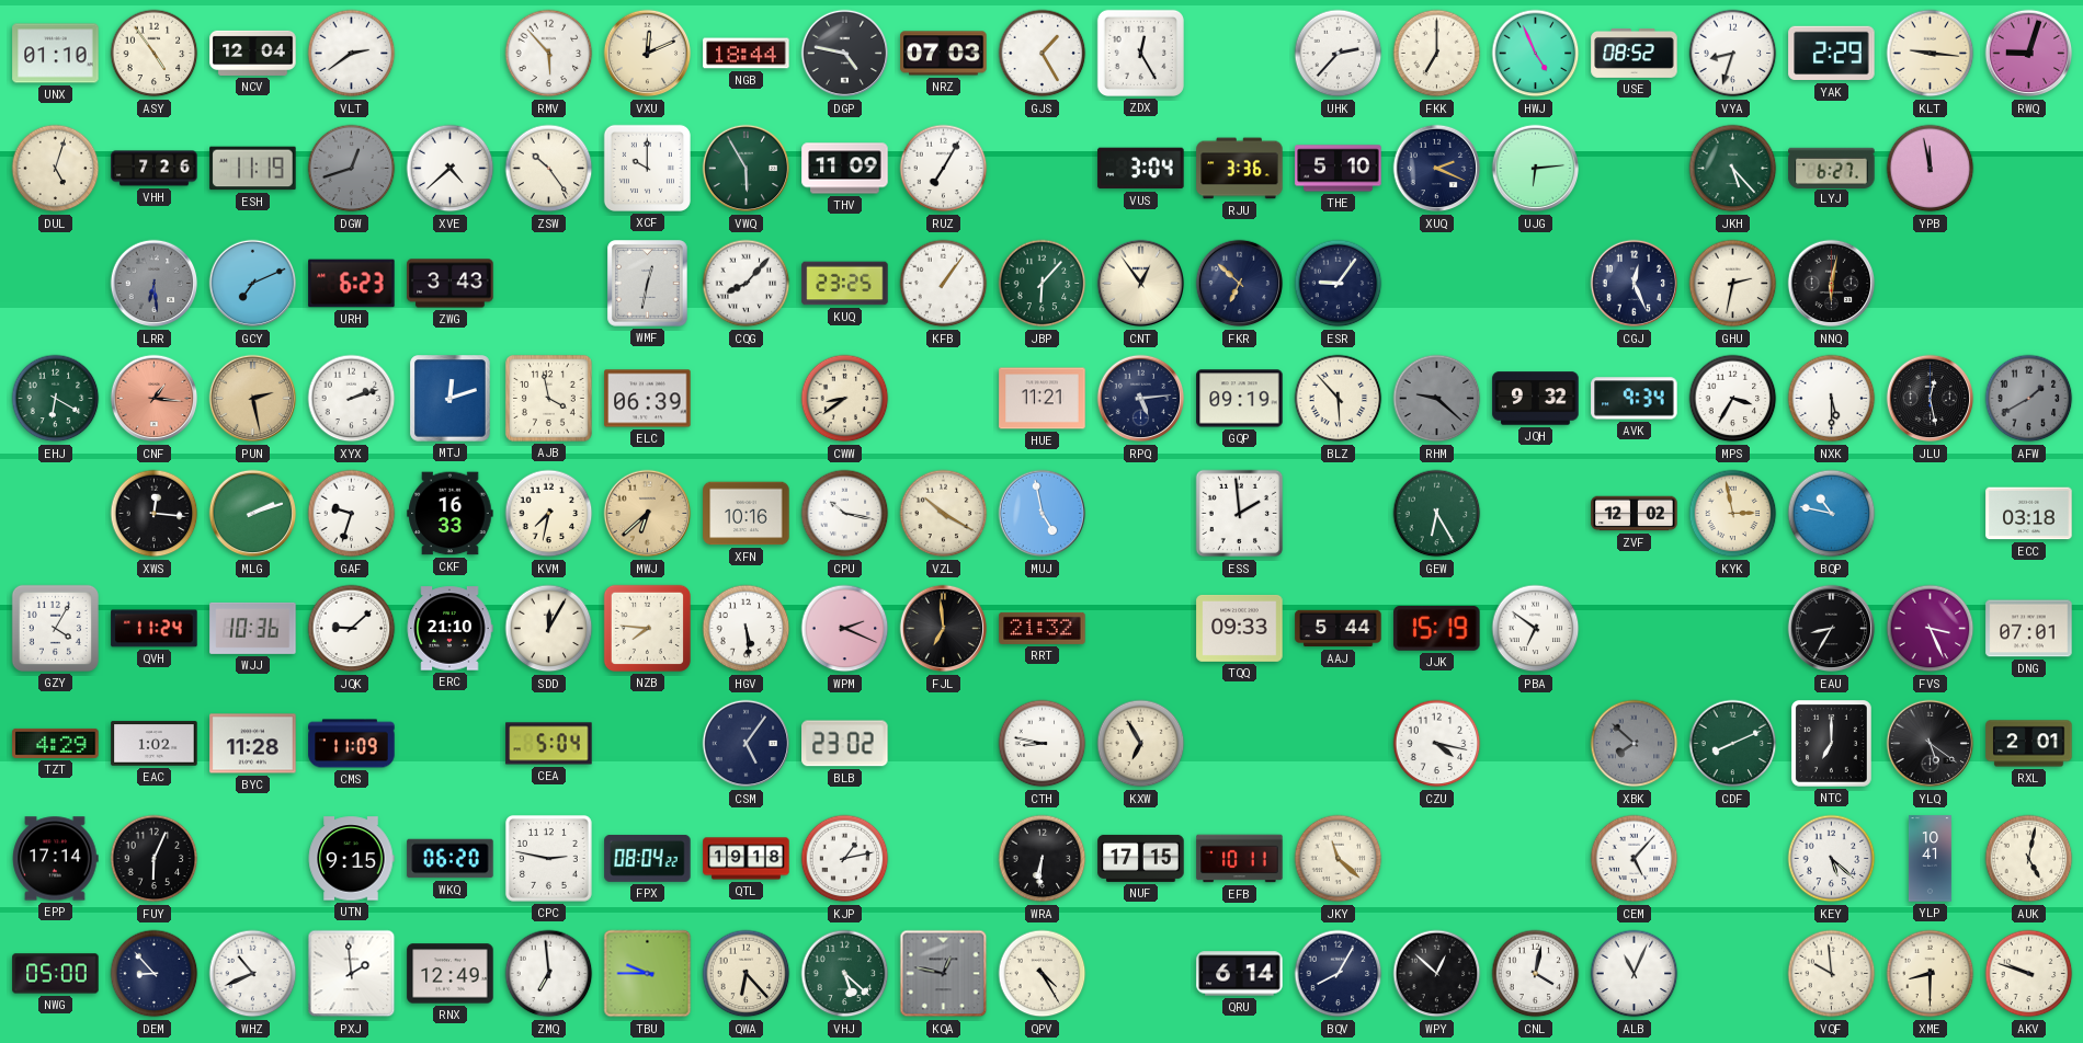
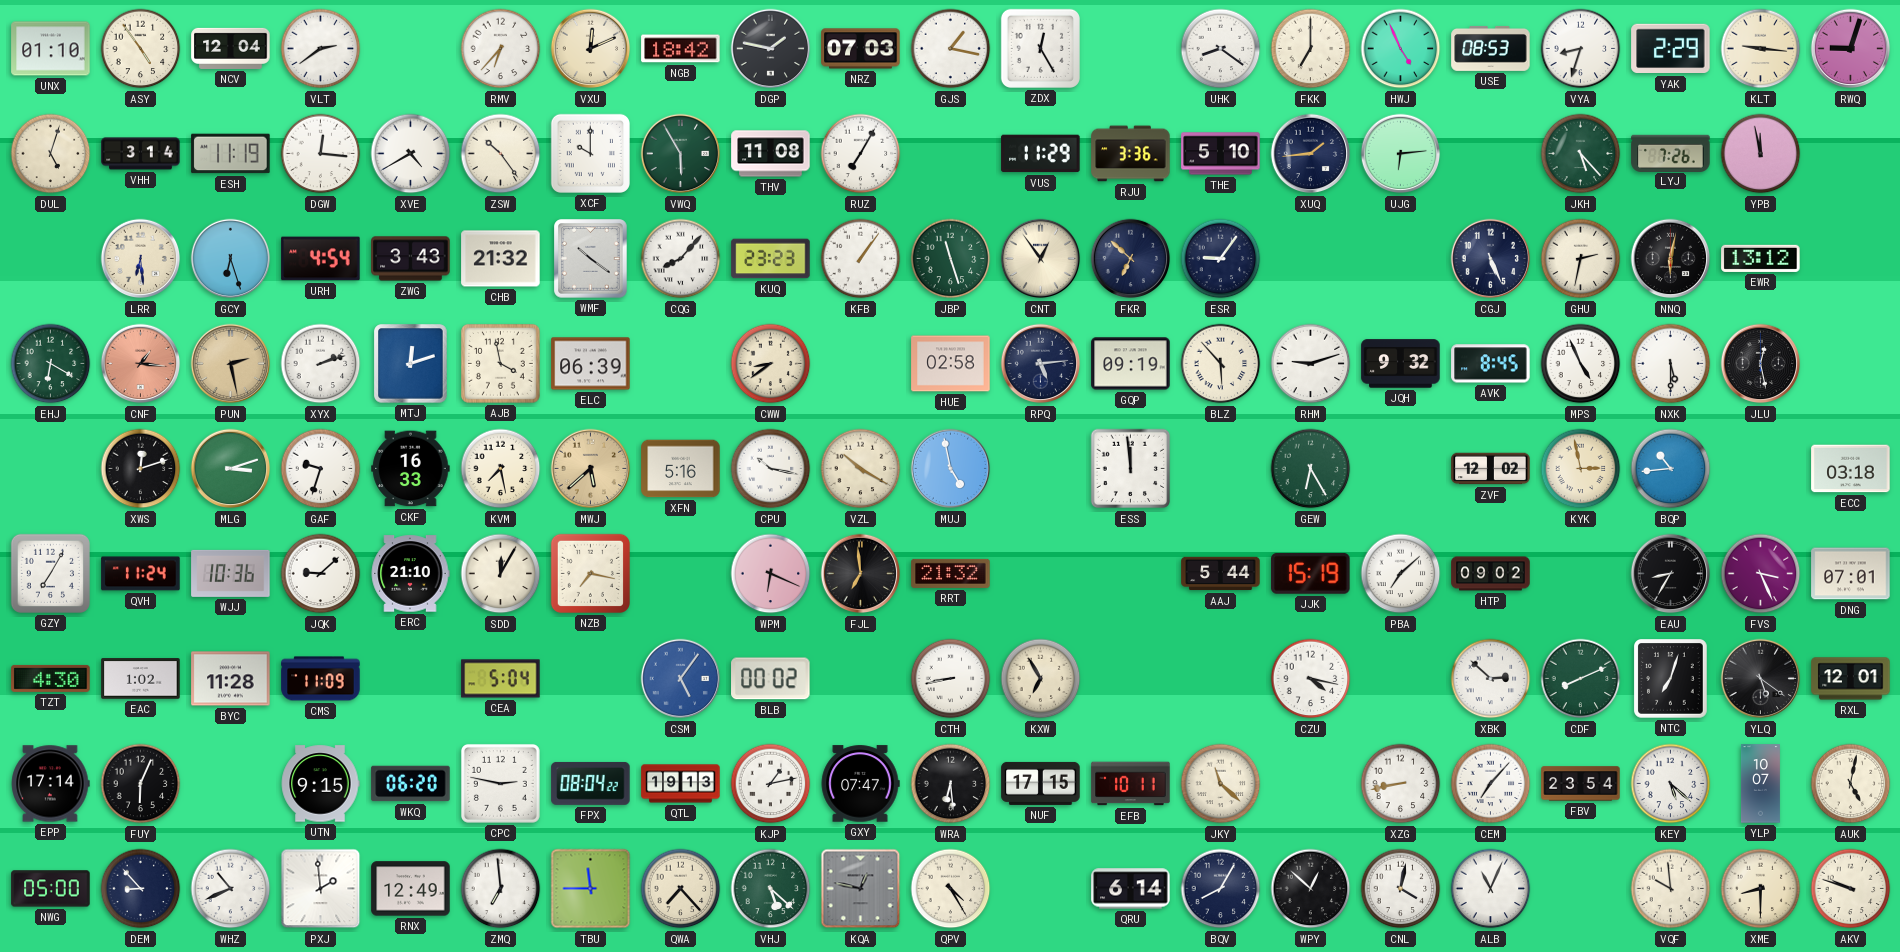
RMV: 5:53 -> 6:37 (501, 49)
NGB: 18:44 -> 18:42 (681, 49)
DGP: 4:47 -> 1:47 (771, 49)
GJS: 1:25 -> 1:17 (951, 49)
UHK: 2:37 -> 8:21 (1221, 49)
USE: 08:52 -> 08:53 (1491, 48)
VHH: 7:26 -> 3:14 (141, 154)
DGW: 12:42 -> 12:16 (321, 154)
DGW dial: grey -> white (321, 154)
XVE: 4:38 -> 4:40 (411, 154)
THV: 11:09 -> 11:08 (771, 154)
VUS: 3:04 -> 11:29 (1041, 154)
XUQ: 2:19 -> 1:44 (1311, 154)
LYJ: 6:27 -> 7:26 (1671, 153)
LRR dial: grey -> cream (141, 259)
GCY: 7:11 -> 6:27 (231, 259)
URH: 6:23 -> 4:54 (321, 259)
CHB: none -> 21:32 (501, 259)
WMF: 12:32 -> 10:21 (591, 259)
KUQ: 23:25 -> 23:23 (771, 259)
JBP: 6:07 -> 11:27 (951, 259)
CGJ: 12:26 -> 5:26 (1491, 259)
EWR: none -> 13:12 (1761, 258)
HUE: 11:21 -> 02:58 (951, 364)
RHM: 9:22 -> 9:12 (1311, 364)
RHM dial: grey -> white (1311, 364)
AVK: 9:34 -> 8:45 (1491, 364)
MPS: 3:35 -> 4:56 (1581, 364)
AFW: 1:40 -> none (2029, 399)
XWS: 12:16 -> 12:12 (141, 469)
MLG: 2:12 -> 3:12 (231, 469)
KVM: 7:32 -> 7:28 (501, 469)
MWJ: 6:38 -> 5:38 (591, 469)
XFN: 10:16 -> 5:16 (681, 469)
ESS: 1:59 -> 11:59 (1131, 469)
BQP: 10:47 -> 10:44 (1671, 469)
GZY: 4:05 -> 7:05 (50, 573)
NZB: 7:46 -> 7:17 (590, 573)
HGV: 5:29 -> none (747, 629)
WPM: 2:19 -> 6:19 (771, 574)
TQQ: 09:33 -> none (1240, 628)
PBA: 6:51 -> 7:08 (1401, 574)
HTP: none -> 09:02 (1491, 574)
TZT: 4:29 -> 4:30 (51, 678)
CSM dial: navy -> blue (681, 679)
BLB: 23:02 -> 00:02 (771, 679)
CTH: 8:47 -> 8:43 (951, 679)
XBK: 7:52 -> 2:52 (1491, 679)
XBK dial: grey -> white (1491, 679)
NTC: 7:00 -> 7:03 (1671, 679)
RXL: 2:01 -> 12:01 (1851, 679)
QTL: 19:18 -> 19:13 (681, 784)
GXY: none -> 07:47 (860, 784)
WRA: 6:31 -> 6:29 (951, 784)
XZG: none -> 8:43 (1401, 784)
CEM: 5:07 -> 7:07 (1491, 784)
FBV: none -> 23:54 (1581, 784)
YLP: 10:41 -> 10:07 (1760, 784)
TBU: 9:45 -> 11:45 (591, 889)
QWA: 6:23 -> 7:23 (681, 889)
